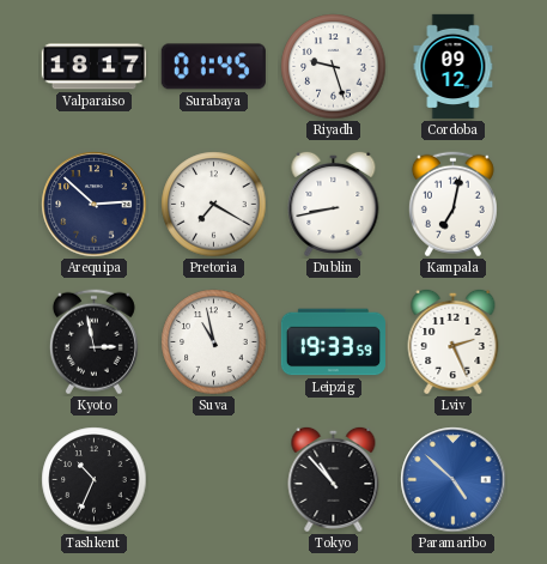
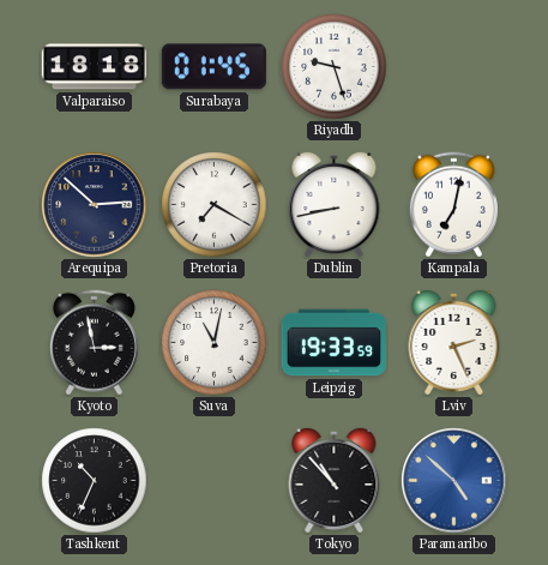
Valparaiso: 18:17 -> 18:18 (94, 67)
Cordoba: 09:12 -> none (454, 66)
Suva: 10:58 -> 11:02 (215, 343)
